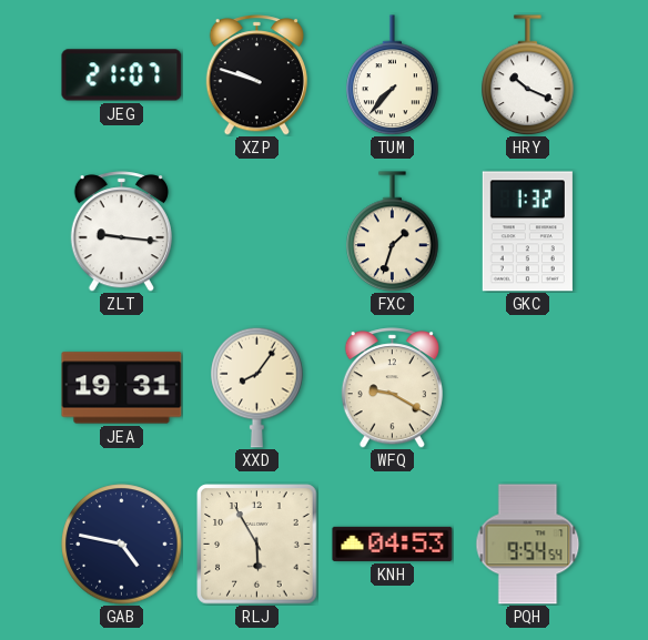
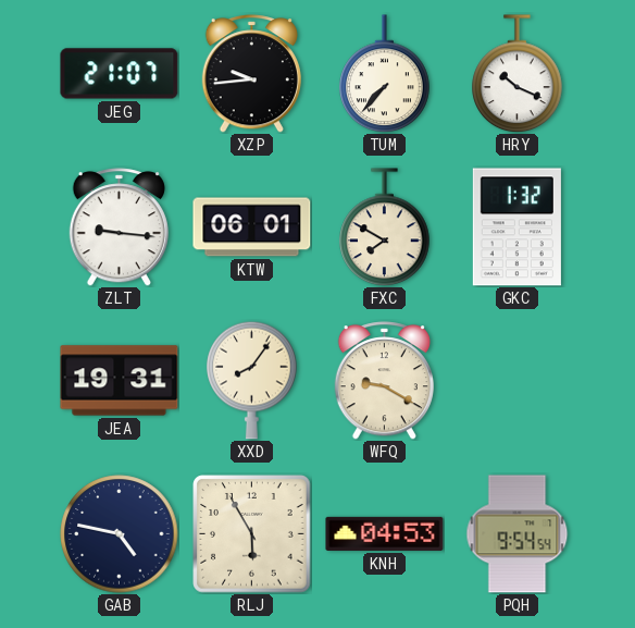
XZP: 9:48 -> 9:44 (251, 74)
KTW: none -> 06:01 (252, 227)
FXC: 1:33 -> 7:50 (385, 227)
